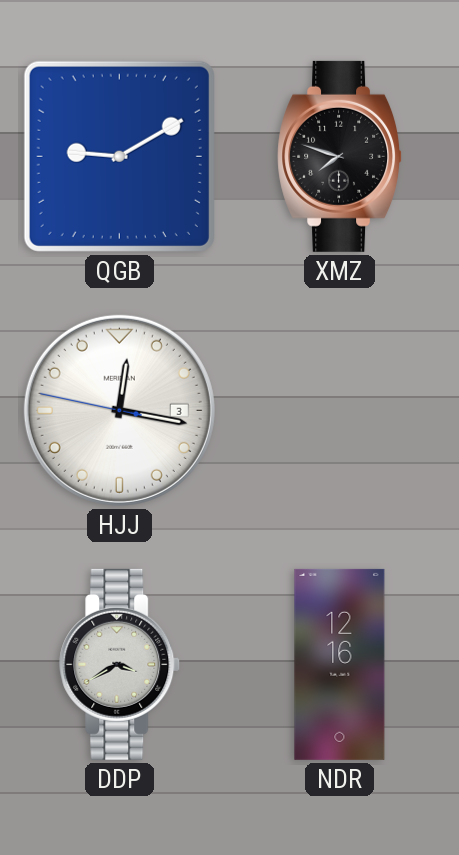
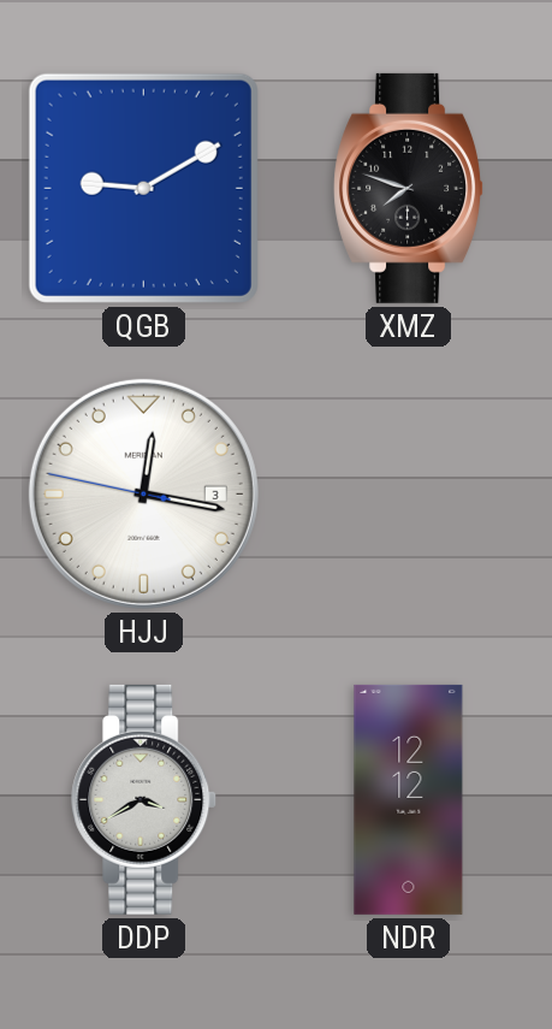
NDR: 12:16 -> 12:12 (409, 799)
